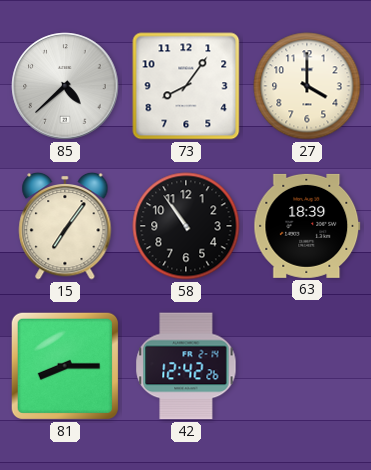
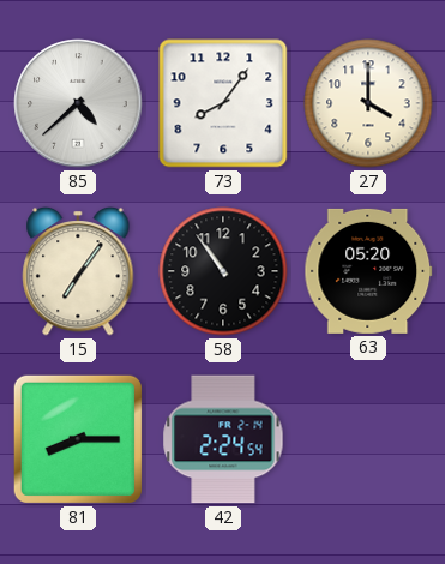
63: 18:39 -> 05:20 (368, 271)
42: 12:42 -> 2:24 (223, 439)
